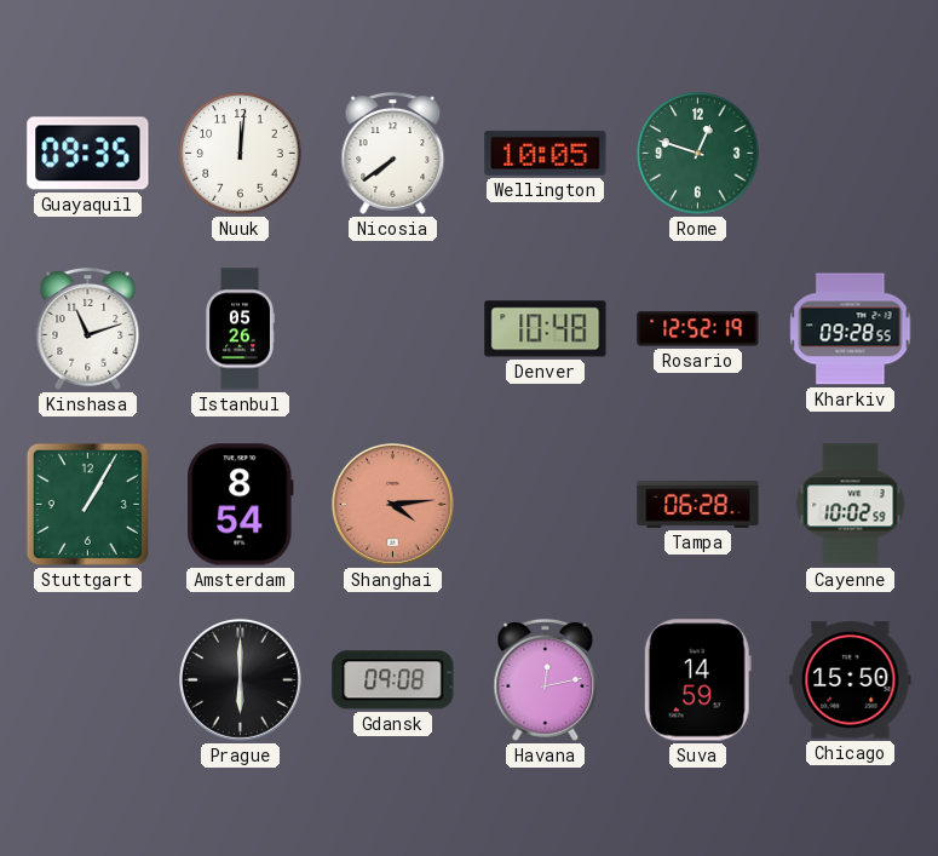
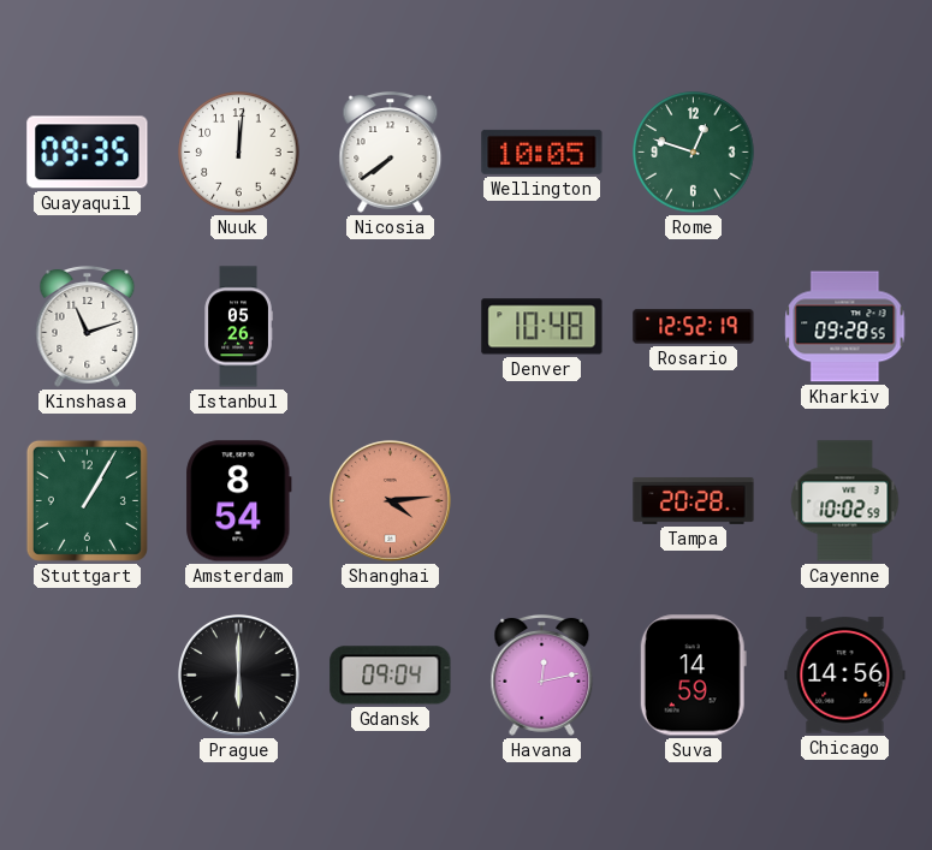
Tampa: 06:28 -> 20:28 (694, 500)
Gdansk: 09:08 -> 09:04 (391, 676)
Chicago: 15:50 -> 14:56 (845, 676)
